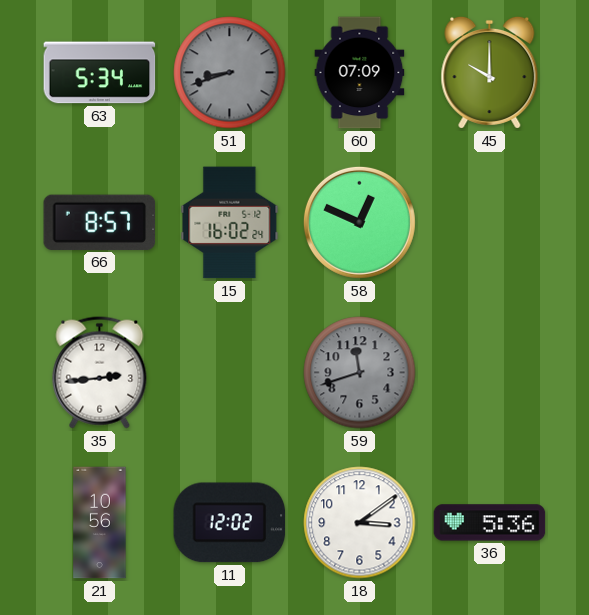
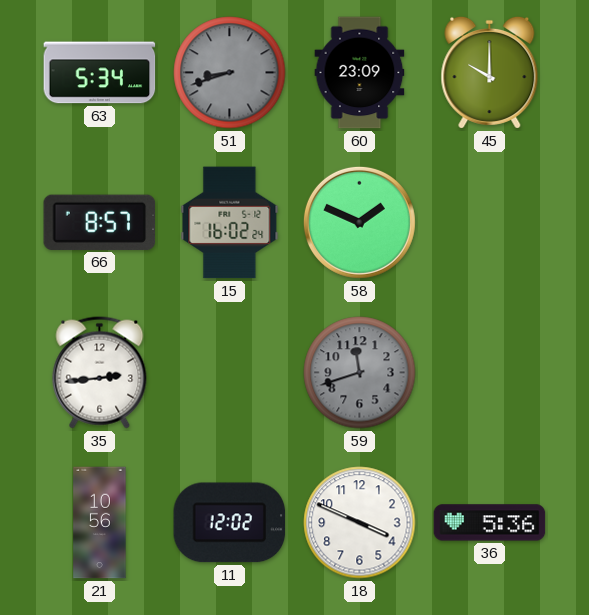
60: 07:09 -> 23:09 (360, 73)
58: 12:49 -> 1:49 (359, 222)
18: 3:09 -> 3:49 (360, 523)
